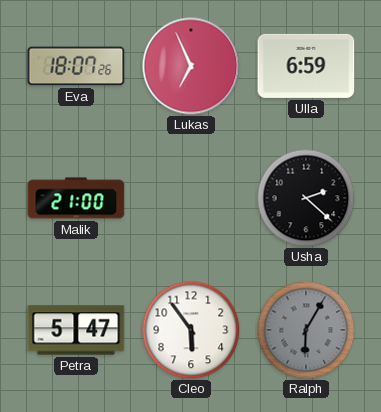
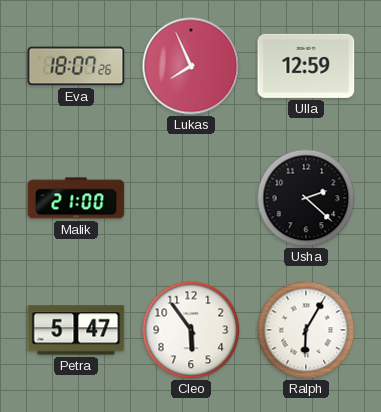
Lukas: 6:56 -> 7:56 (191, 66)
Ulla: 6:59 -> 12:59 (306, 66)
Ralph dial: grey -> white (306, 330)
